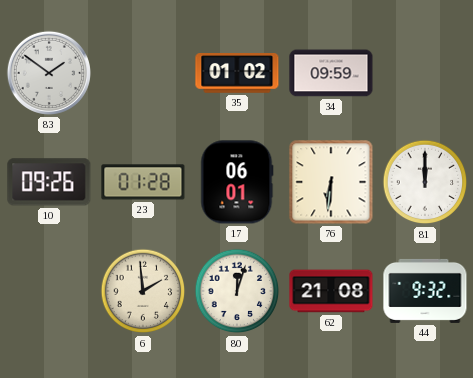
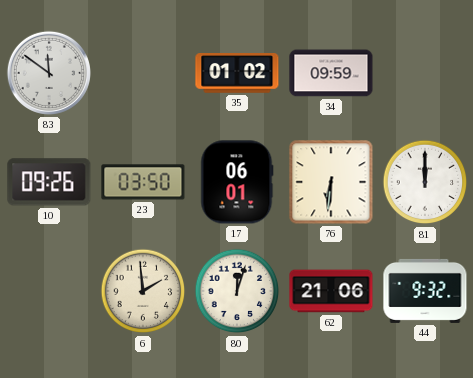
83: 1:51 -> 11:51 (49, 73)
23: 01:28 -> 03:50 (143, 182)
62: 21:08 -> 21:06 (331, 291)
